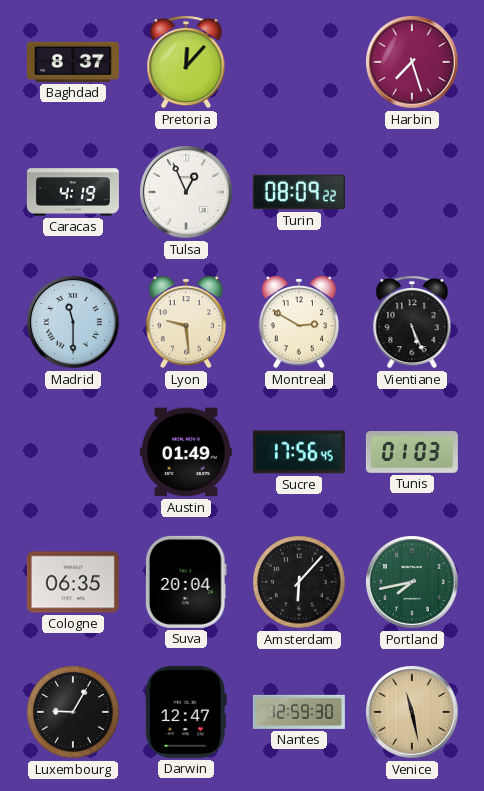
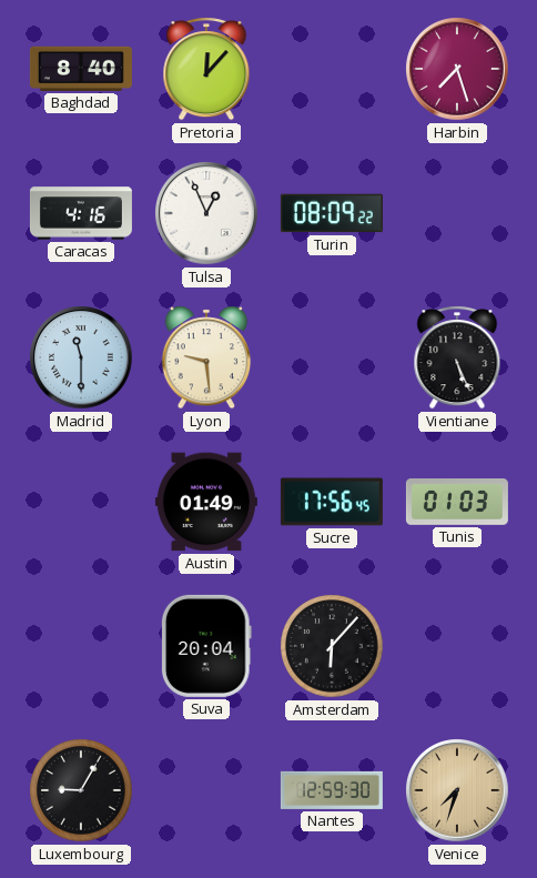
Baghdad: 8:37 -> 8:40 (81, 69)
Caracas: 4:19 -> 4:16 (81, 213)
Montreal: 2:50 -> none (299, 322)
Cologne: 06:35 -> none (73, 582)
Portland: 7:43 -> none (412, 582)
Darwin: 12:47 -> none (186, 712)
Venice: 11:28 -> 7:33 (457, 790)
